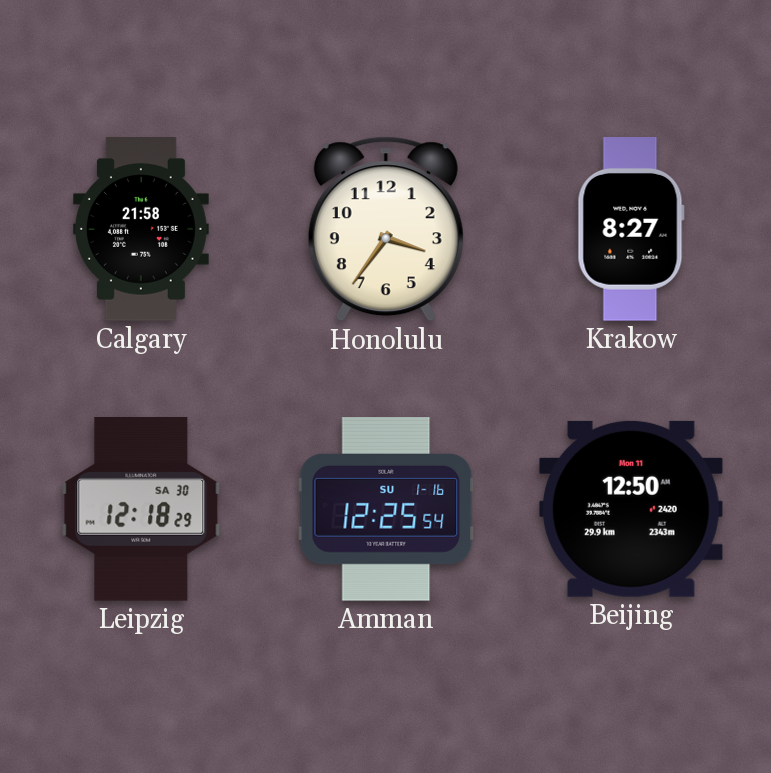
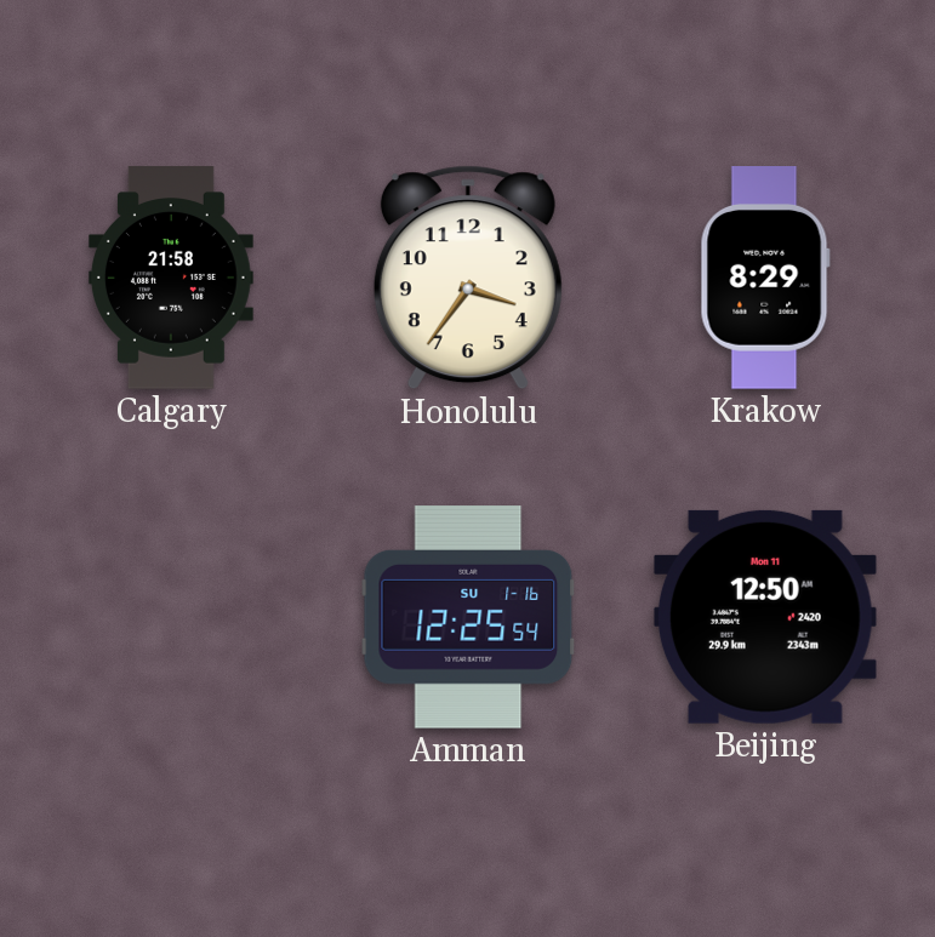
Krakow: 8:27 -> 8:29 (765, 279)
Leipzig: 12:18 -> none (141, 510)
